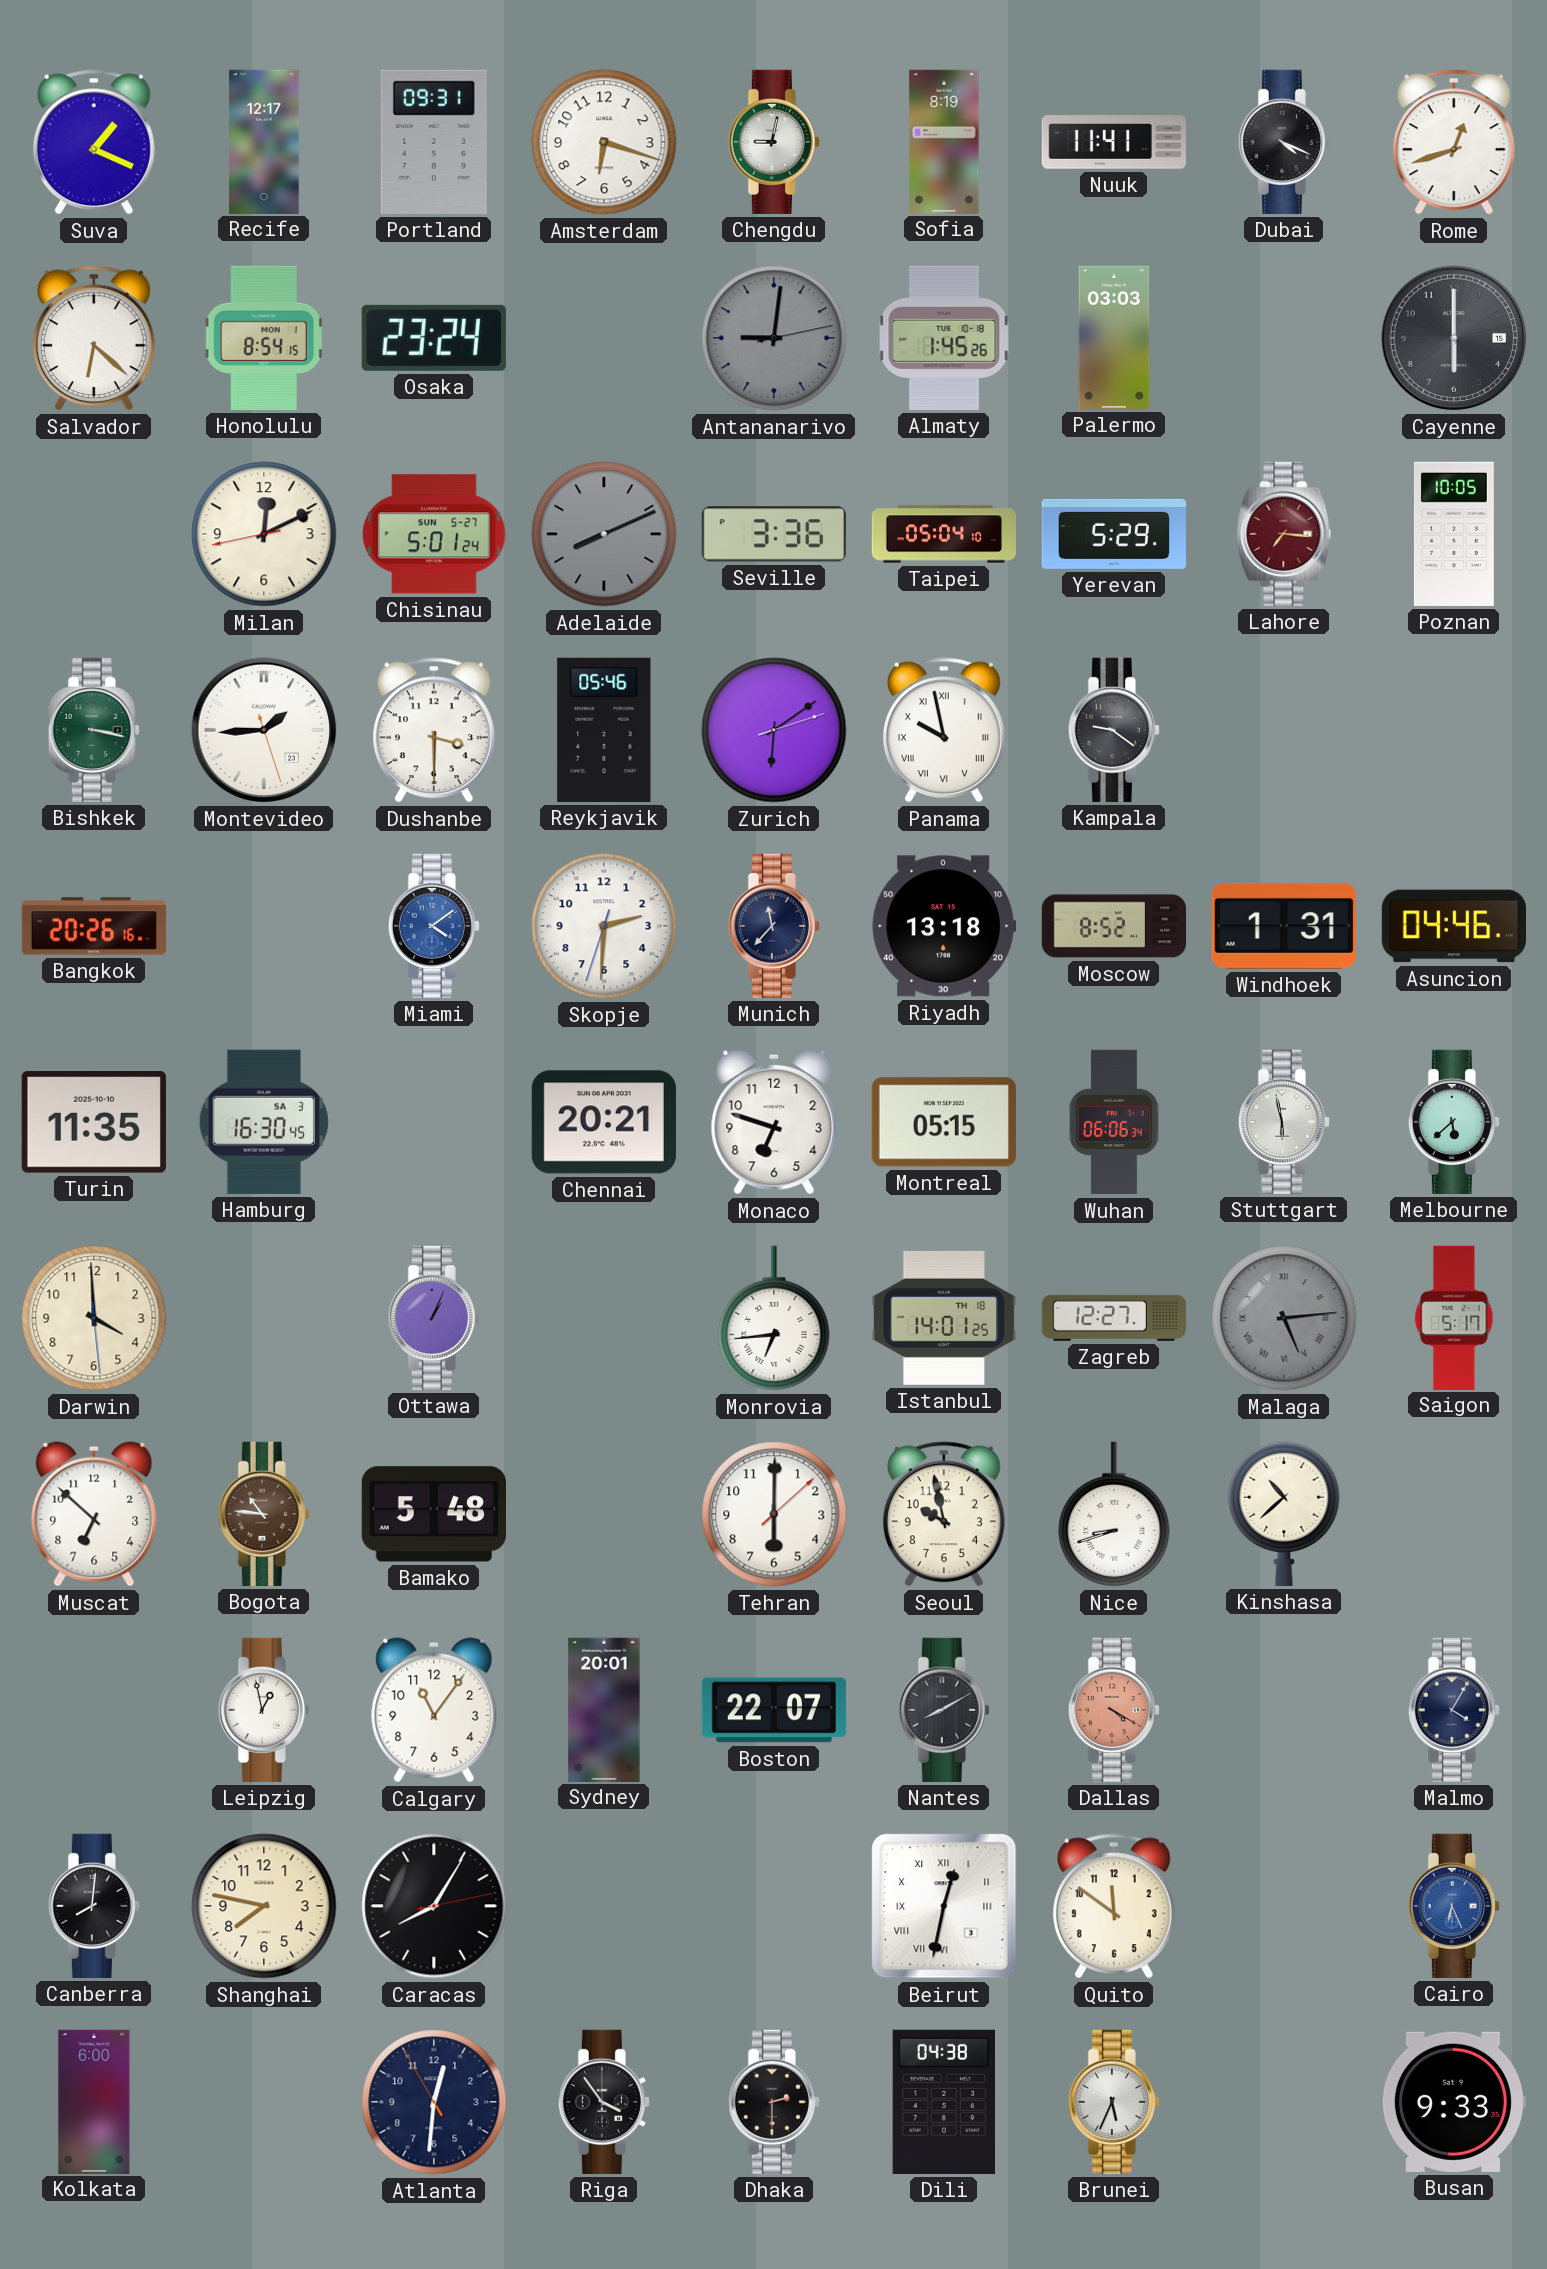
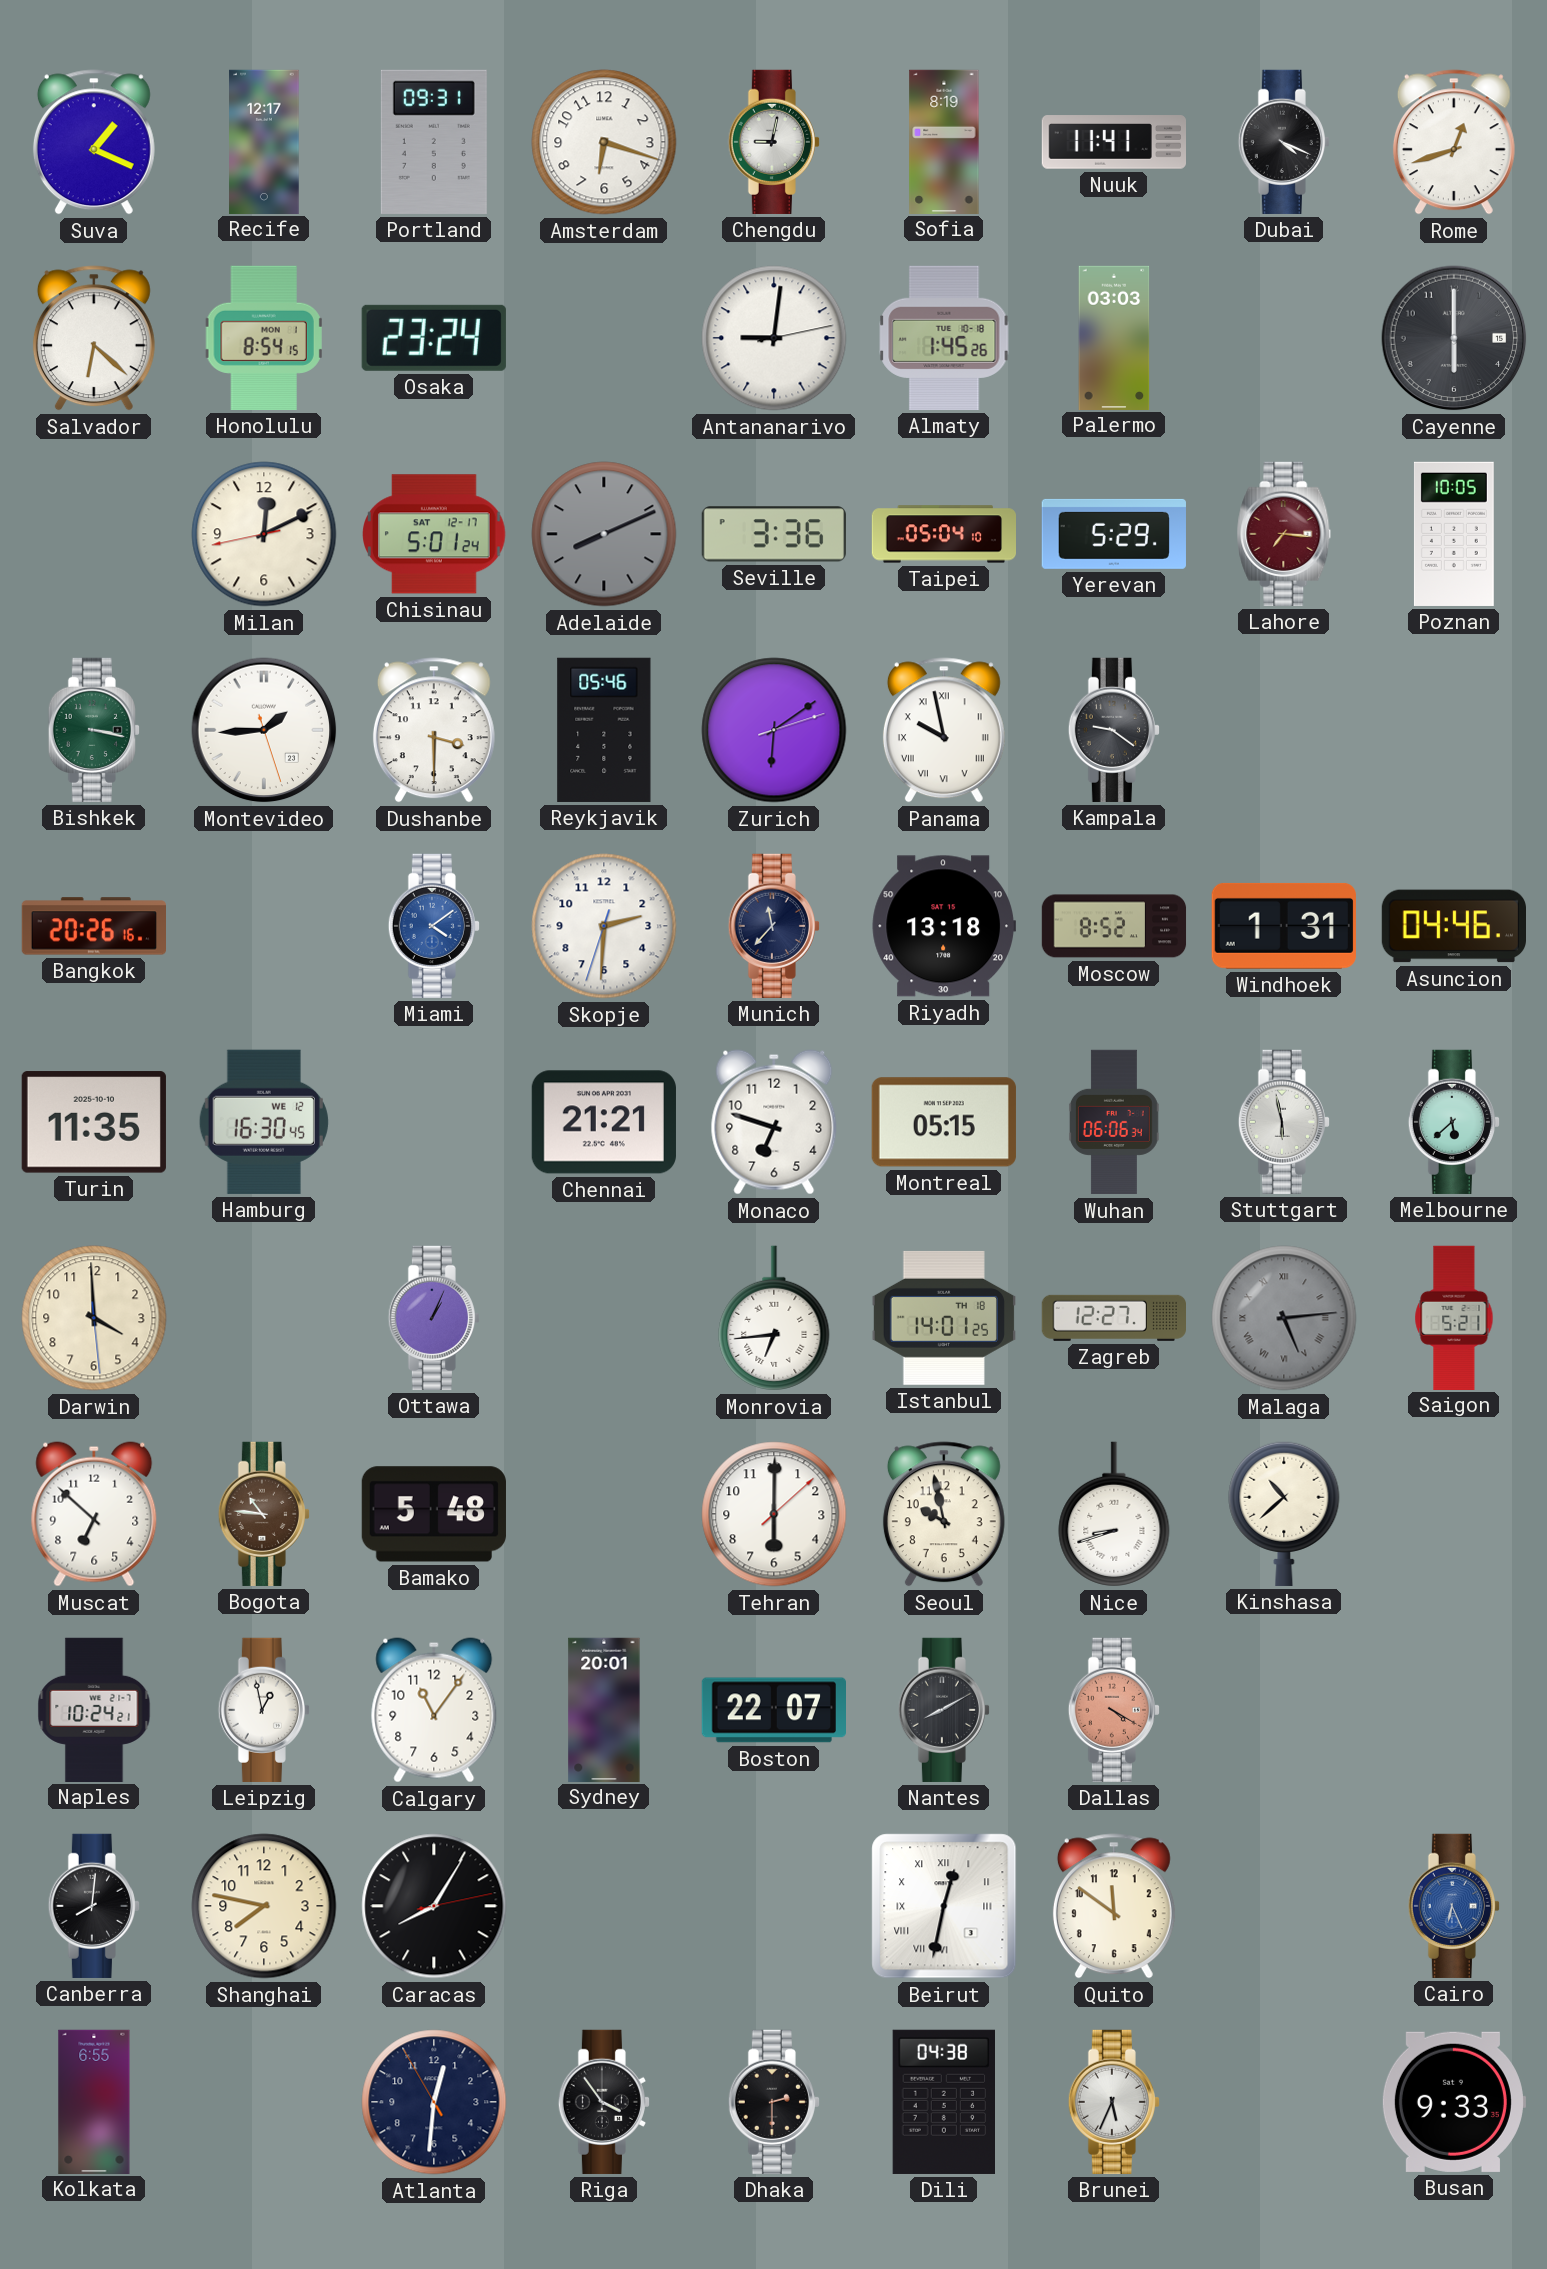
Antananarivo dial: grey -> white (774, 338)
Chisinau date: SUN 5-27 -> SAT 12-17 (435, 534)
Hamburg date: SA 3 -> WE 12 (264, 1122)
Chennai: 20:21 -> 21:21 (604, 1122)
Saigon: 5:17 -> 5:21 (1454, 1317)
Naples: none -> 10:24 (94, 1709)
Malmo: 4:05 -> none (1454, 1710)
Kolkata: 6:00 -> 6:55 (94, 2101)
